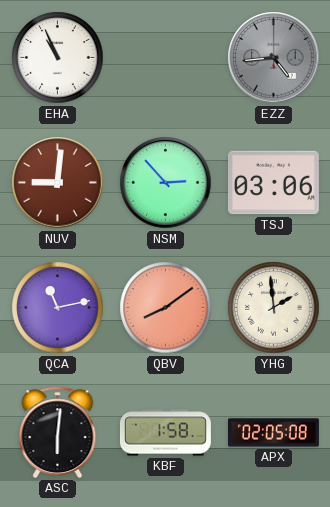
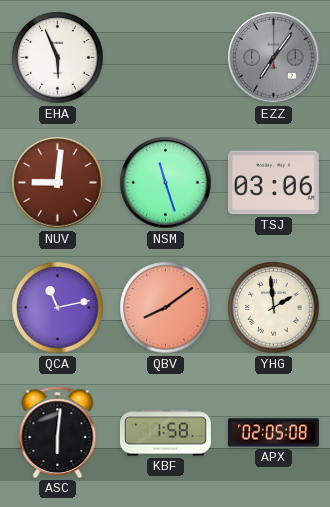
EHA: 10:56 -> 5:56 (58, 58)
EZZ: 4:44 -> 7:06 (274, 58)
NSM: 2:53 -> 11:27 (166, 183)
